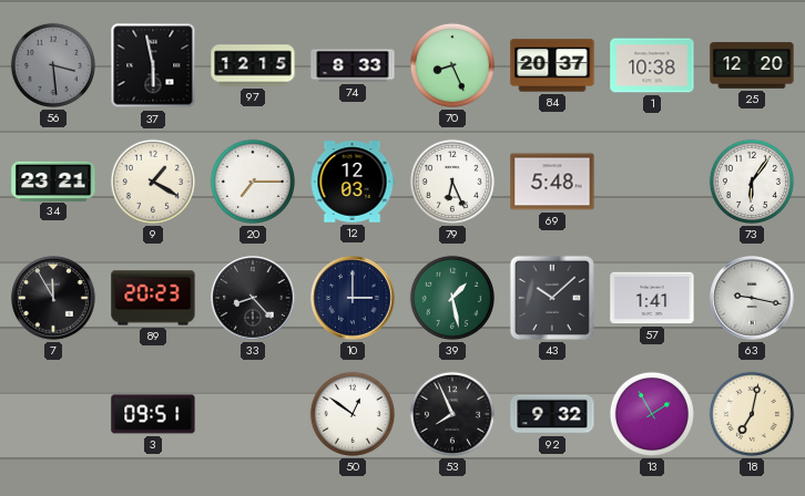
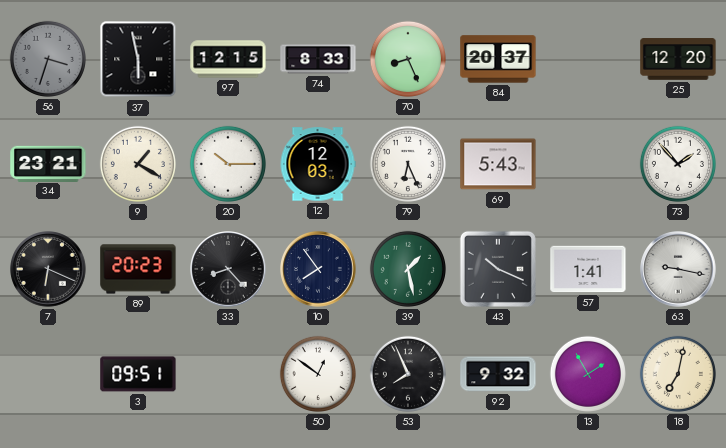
56: 3:29 -> 3:33 (48, 59)
1: 10:38 -> none (652, 65)
20: 7:15 -> 10:15 (228, 164)
69: 5:48 -> 5:43 (498, 164)
73: 6:06 -> 1:53 (678, 164)
7: 11:55 -> 6:19 (48, 269)
10: 3:00 -> 7:54 (318, 269)
43: 10:08 -> 10:19 (498, 269)
